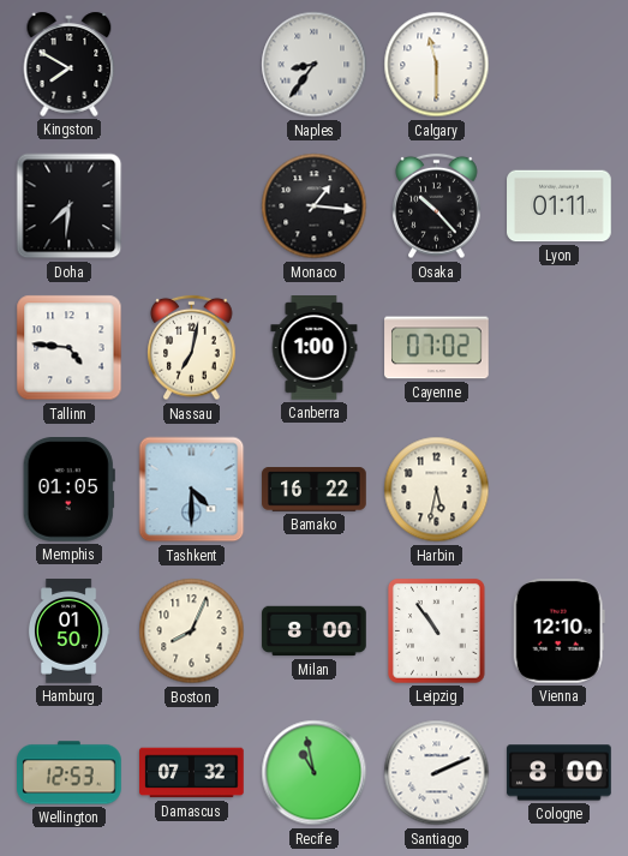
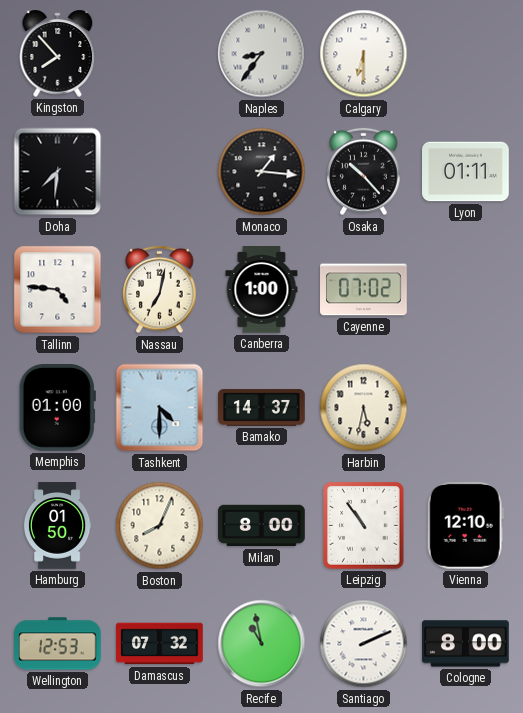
Kingston: 7:50 -> 7:53 (58, 53)
Calgary: 11:30 -> 6:30 (364, 54)
Memphis: 01:05 -> 01:00 (57, 408)
Bamako: 16:22 -> 14:37 (262, 408)
